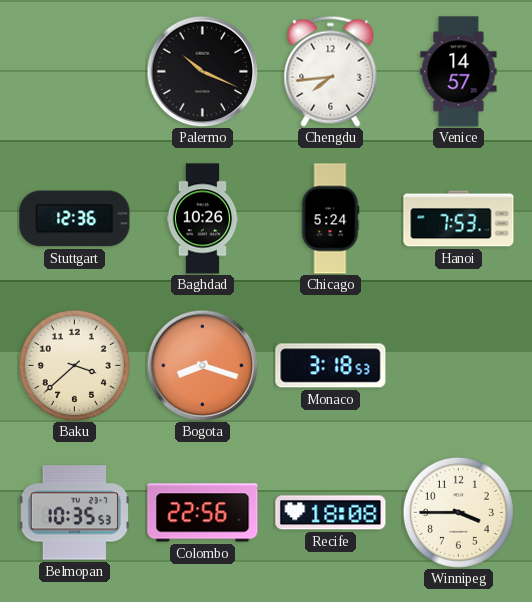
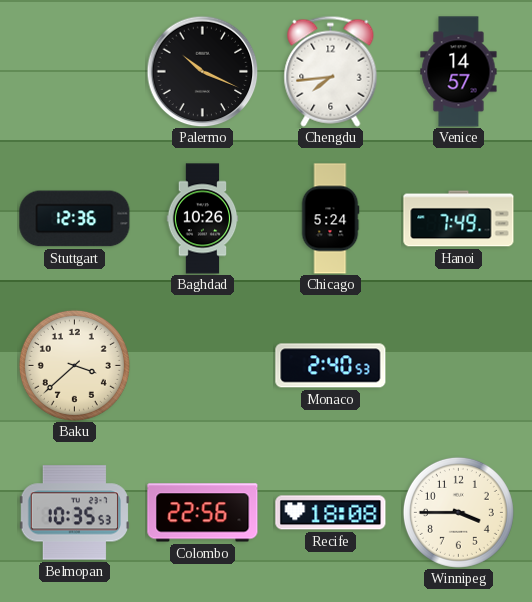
Hanoi: 7:53 -> 7:49 (459, 219)
Bogota: 8:18 -> none (202, 365)
Monaco: 3:18 -> 2:40 (331, 366)
